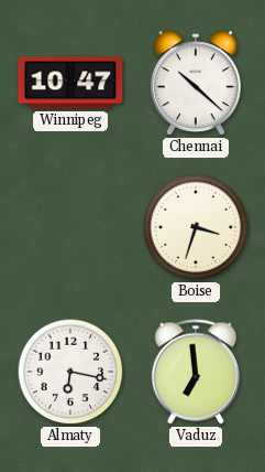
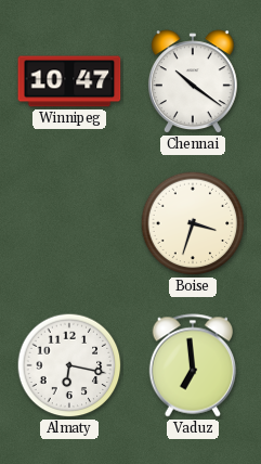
Chennai: 10:22 -> 10:21 (193, 82)
